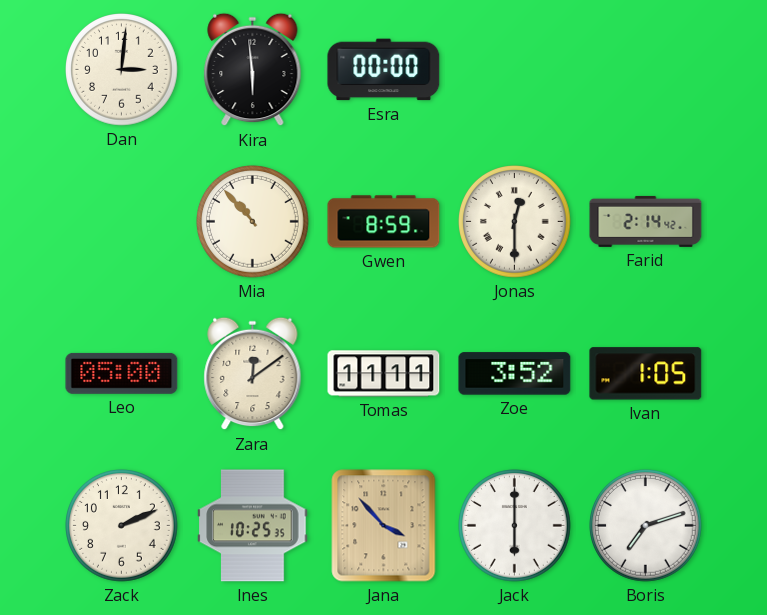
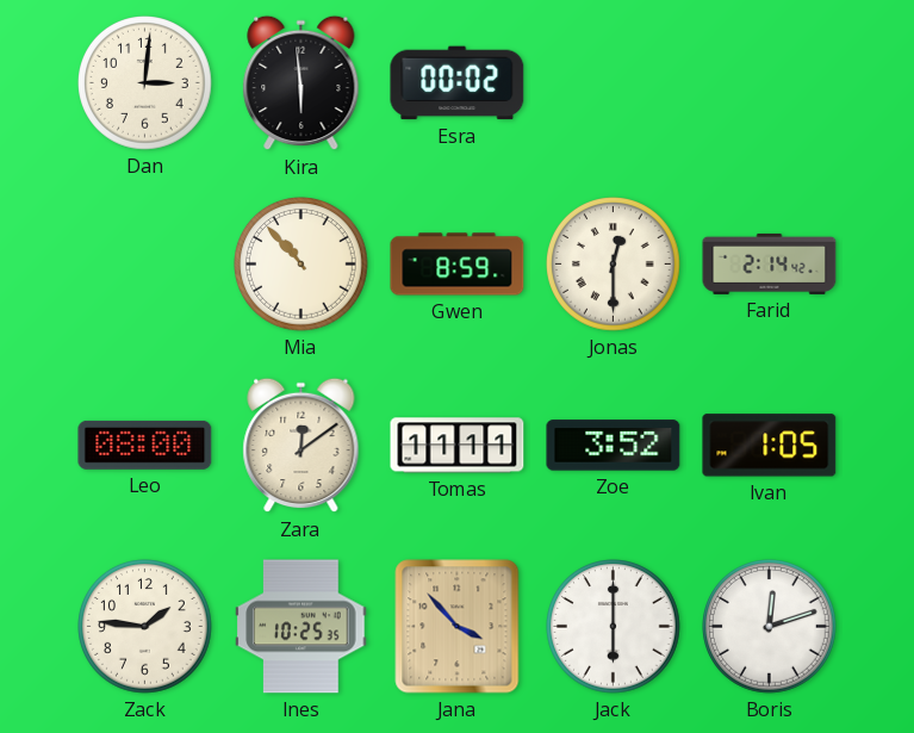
Esra: 00:00 -> 00:02 (458, 83)
Leo: 05:00 -> 08:00 (145, 445)
Zack: 2:11 -> 1:46 (145, 627)
Boris: 7:12 -> 12:12 (770, 627)
